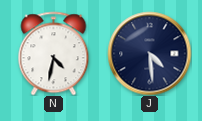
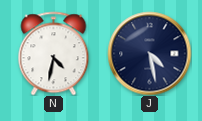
J: 4:29 -> 4:28 (149, 53)
